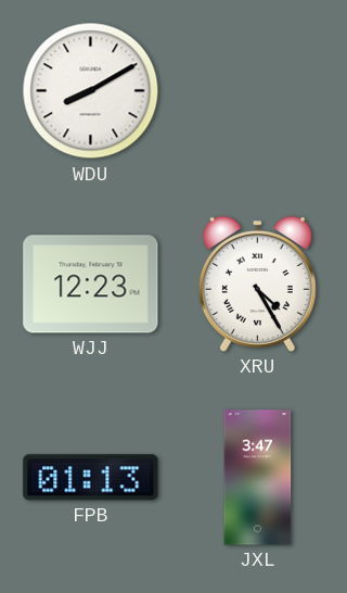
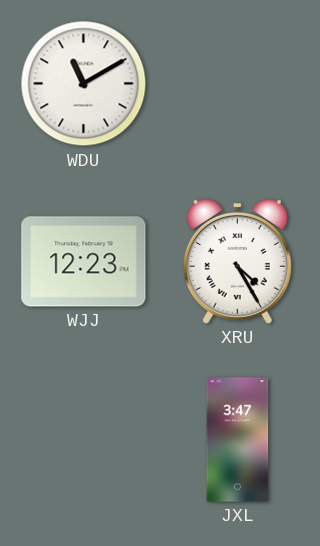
WDU: 8:10 -> 11:10 (84, 84)
FPB: 01:13 -> none (91, 478)
